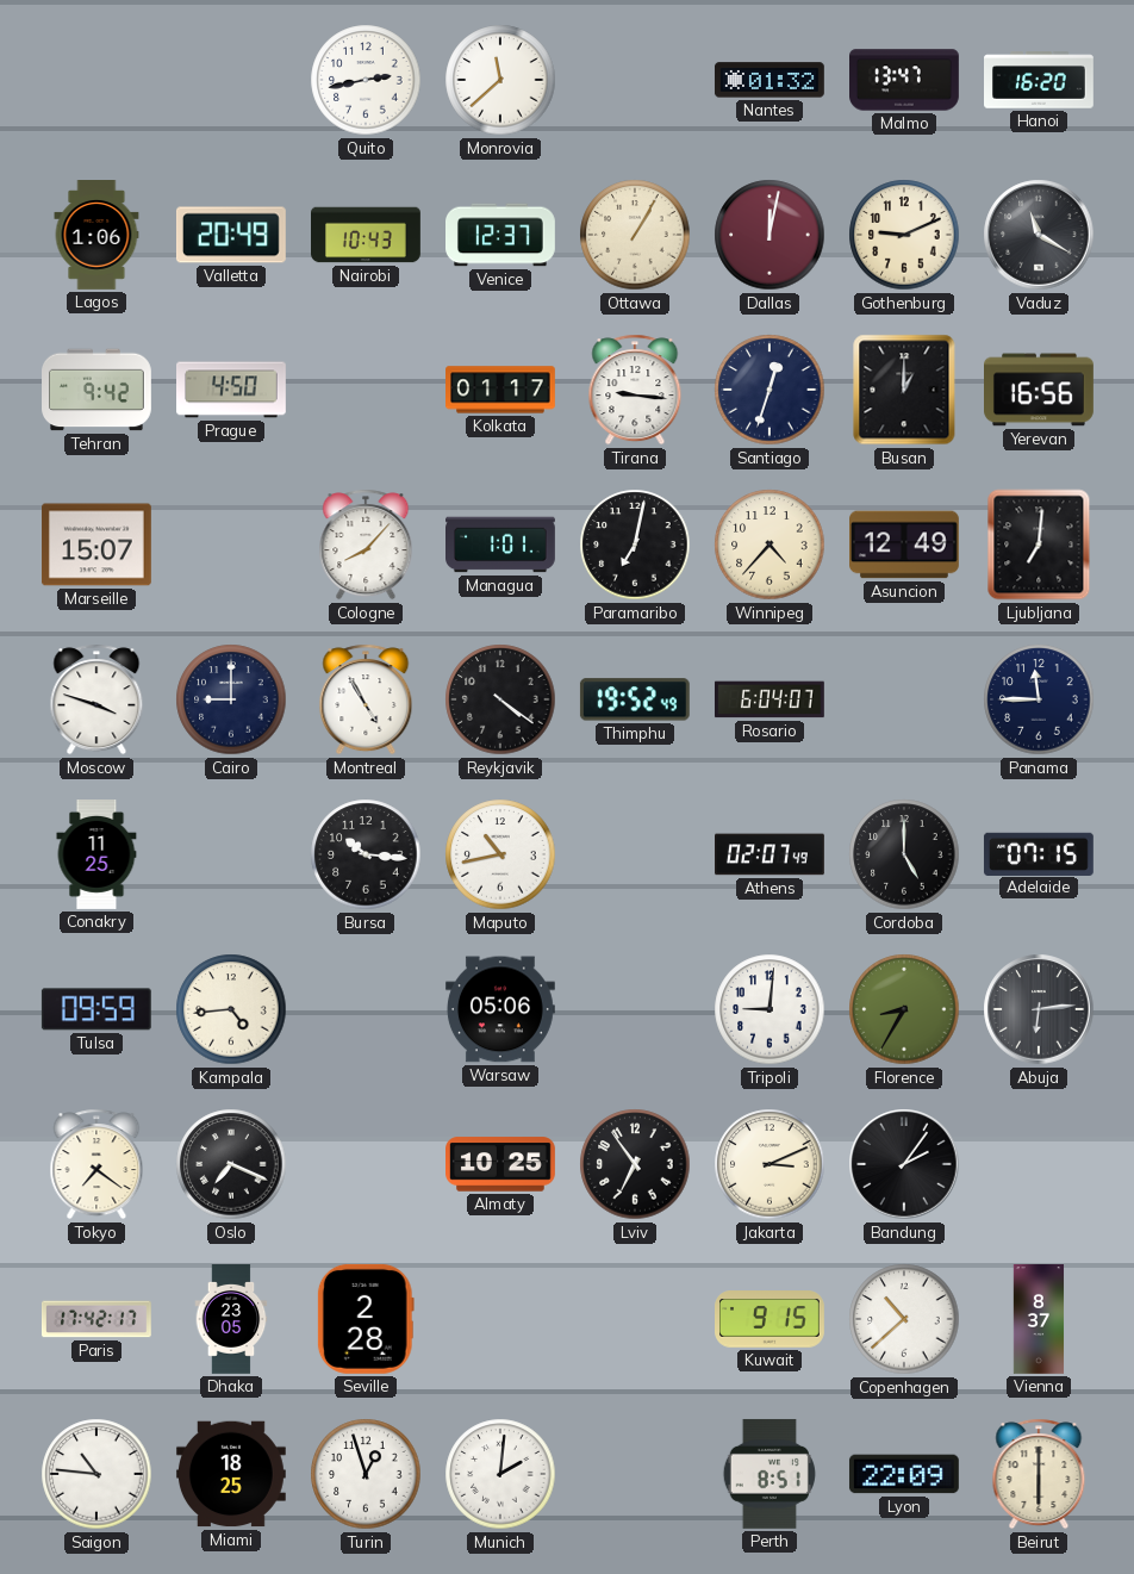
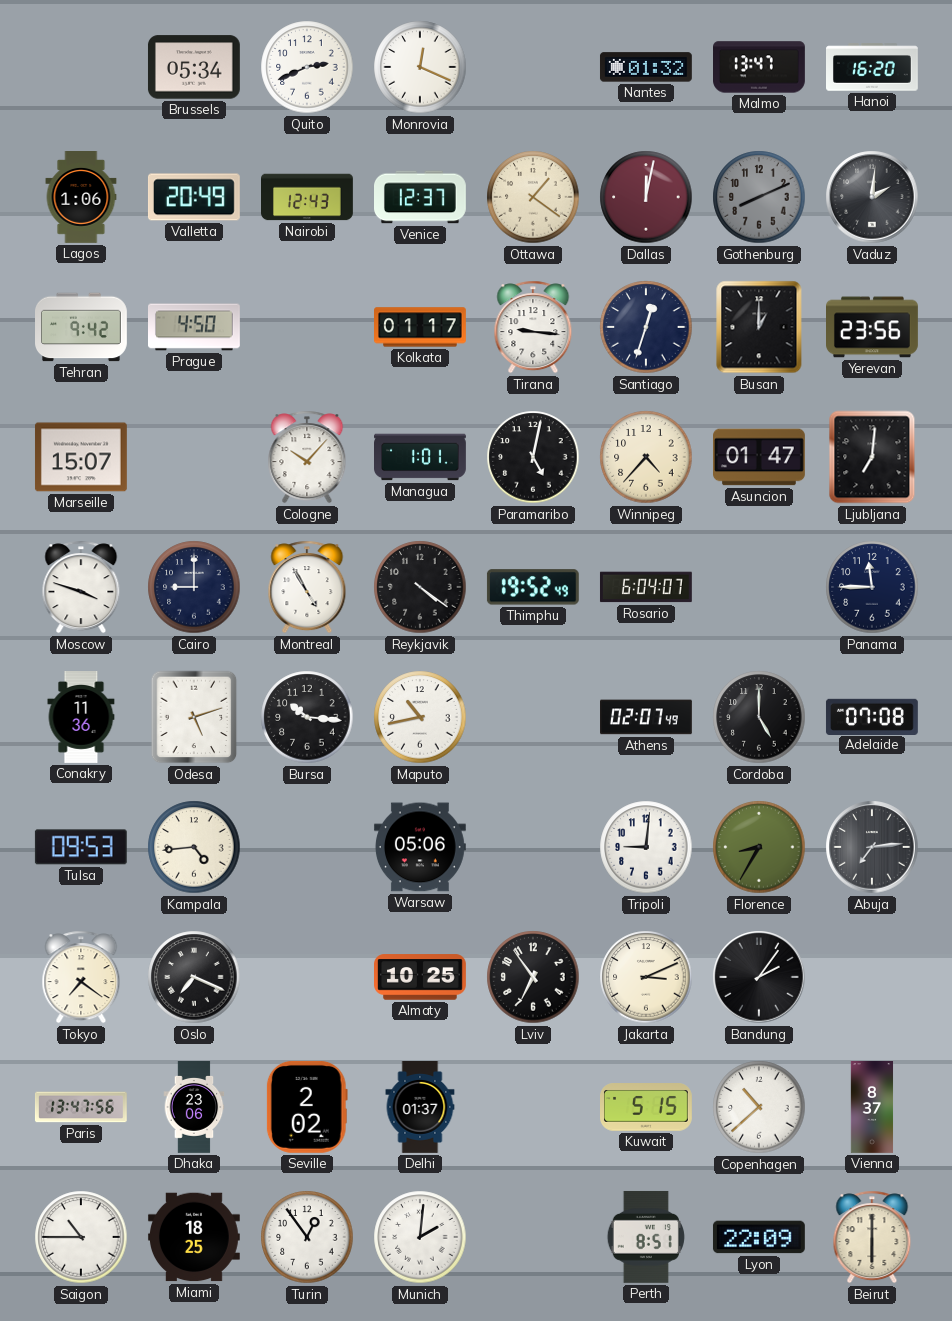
Brussels: none -> 05:34 (194, 67)
Quito: 2:43 -> 2:41 (307, 67)
Monrovia: 11:38 -> 12:19 (420, 67)
Nairobi: 10:43 -> 12:43 (308, 197)
Ottawa: 1:05 -> 1:21 (533, 197)
Gothenburg: 9:11 -> 8:11 (759, 197)
Gothenburg dial: cream -> grey (759, 197)
Vaduz: 11:20 -> 2:01 (872, 197)
Yerevan: 16:56 -> 23:56 (873, 327)
Cologne: 8:07 -> 10:07 (307, 457)
Paramaribo: 7:02 -> 5:02 (533, 457)
Asuncion: 12:49 -> 01:47 (760, 457)
Conakry: 11:25 -> 11:36 (81, 718)
Odesa: none -> 5:12 (194, 717)
Adelaide: 07:15 -> 07:08 (872, 716)
Tulsa: 09:59 -> 09:53 (81, 847)
Abuja: 6:14 -> 7:14 (872, 847)
Paris: 17:42 -> 13:47 (81, 1107)
Dhaka: 23:05 -> 23:06 (194, 1108)
Seville: 2:28 -> 2:02 (307, 1107)
Delhi: none -> 01:37 (420, 1108)
Kuwait: 9:15 -> 5:15 (647, 1107)
Saigon: 10:46 -> 10:45 (81, 1237)
Turin: 12:57 -> 12:54 (307, 1237)
